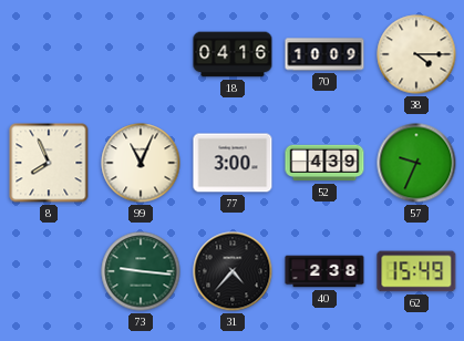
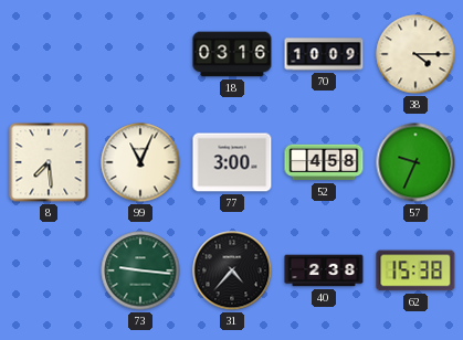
18: 04:16 -> 03:16 (232, 54)
8: 7:56 -> 7:29 (49, 162)
52: 4:39 -> 4:58 (324, 162)
62: 15:49 -> 15:38 (415, 270)
